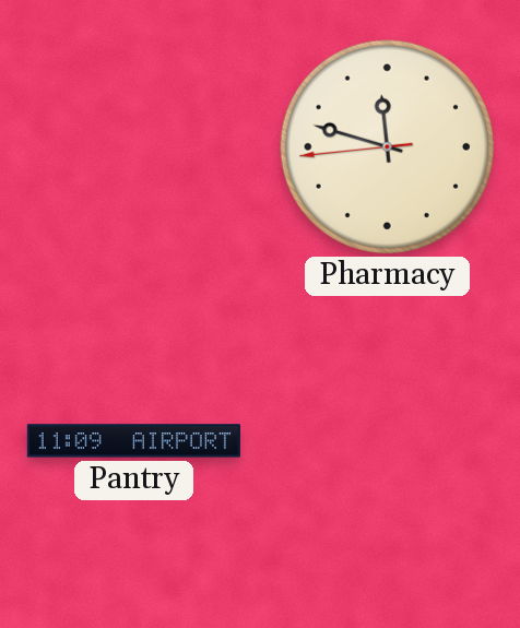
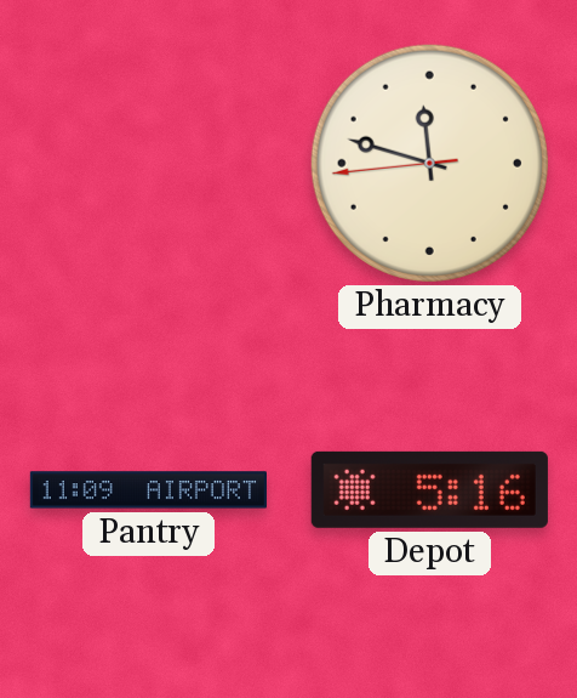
Depot: none -> 5:16 (429, 489)
